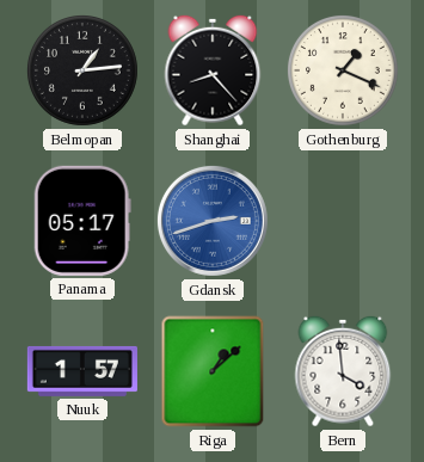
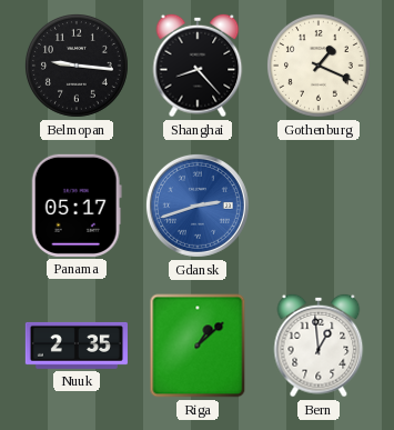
Belmopan: 1:14 -> 9:16 (78, 67)
Nuuk: 1:57 -> 2:35 (77, 346)
Bern: 3:59 -> 12:59 (319, 346)
